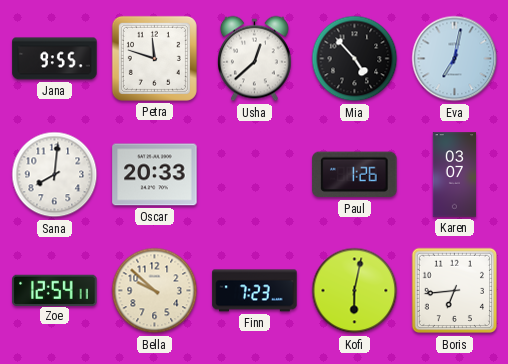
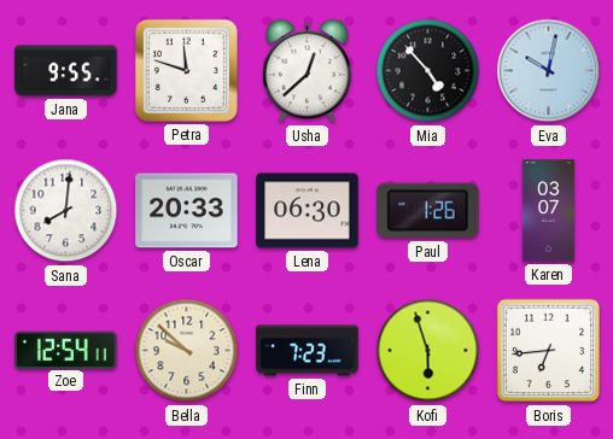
Eva: 7:02 -> 10:02 (549, 71)
Lena: none -> 06:30 (308, 211)
Kofi: 6:02 -> 5:57 (428, 351)
